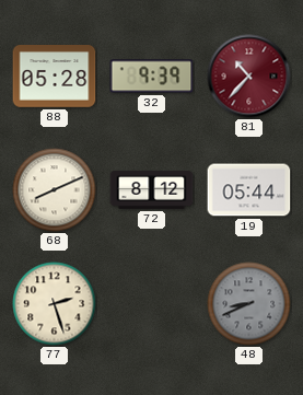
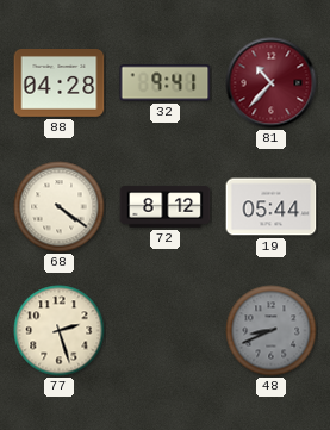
88: 05:28 -> 04:28 (60, 83)
32: 9:39 -> 9:41 (166, 83)
68: 8:11 -> 4:21 (60, 207)
